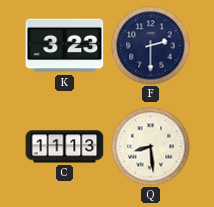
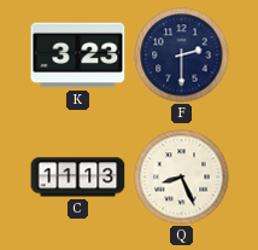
Q: 8:29 -> 8:26 (182, 178)
